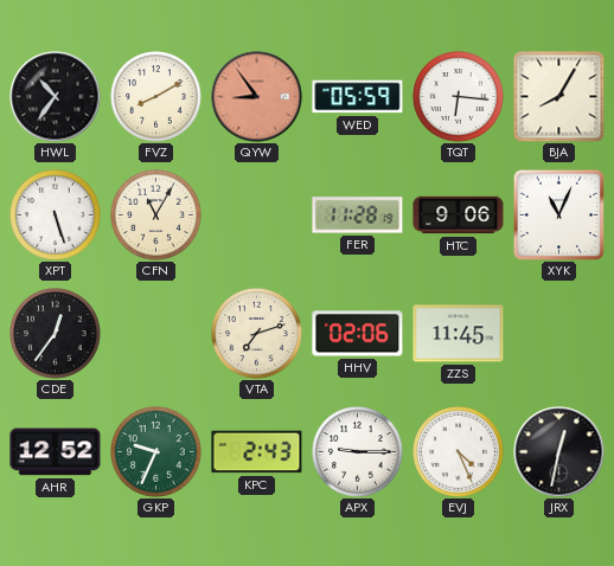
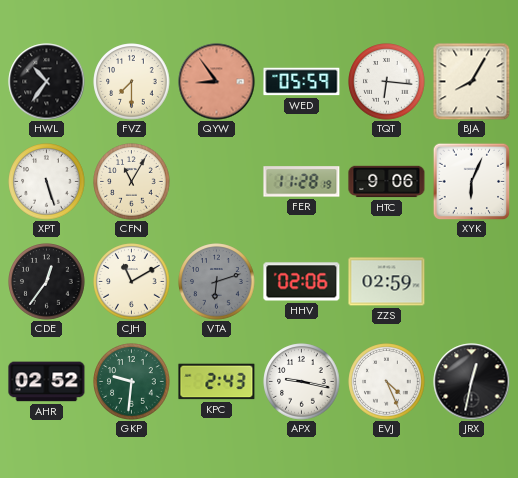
FVZ: 8:10 -> 7:30 (132, 82)
XYK: 11:04 -> 6:04 (471, 181)
CJH: none -> 11:10 (132, 282)
VTA: 7:12 -> 6:12 (217, 282)
VTA dial: cream -> grey (217, 282)
ZZS: 11:45 -> 02:59 (387, 282)
AHR: 12:52 -> 02:52 (47, 382)
GKP: 9:34 -> 9:31 (132, 382)
APX: 9:15 -> 9:17 (302, 382)
